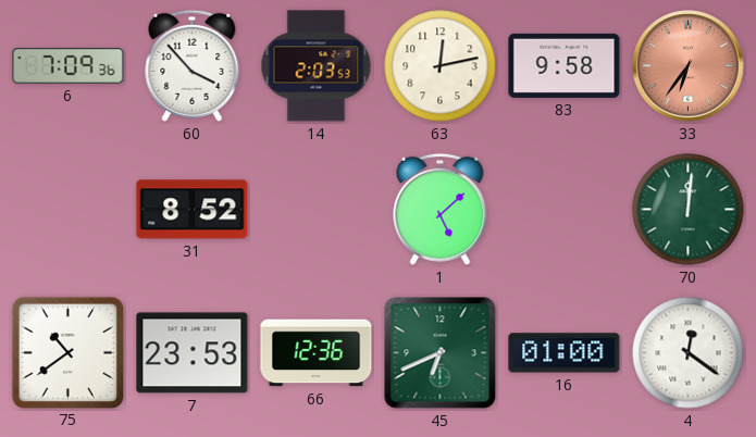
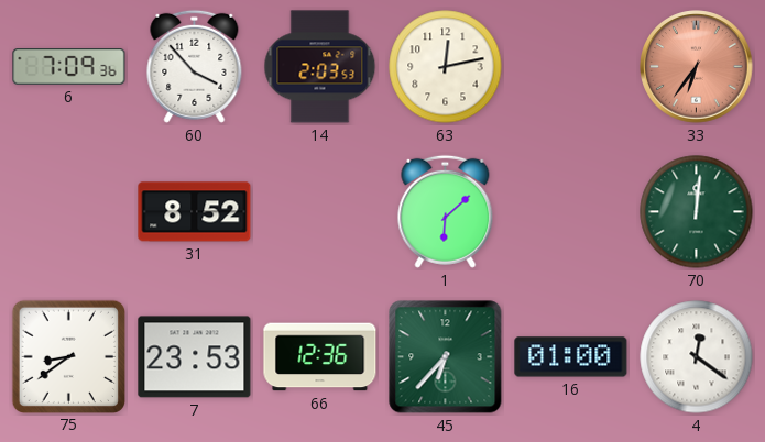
83: 9:58 -> none (565, 65)
1: 5:08 -> 6:08 (446, 211)
75: 10:39 -> 8:39 (68, 356)
45: 6:41 -> 6:37 (446, 357)
